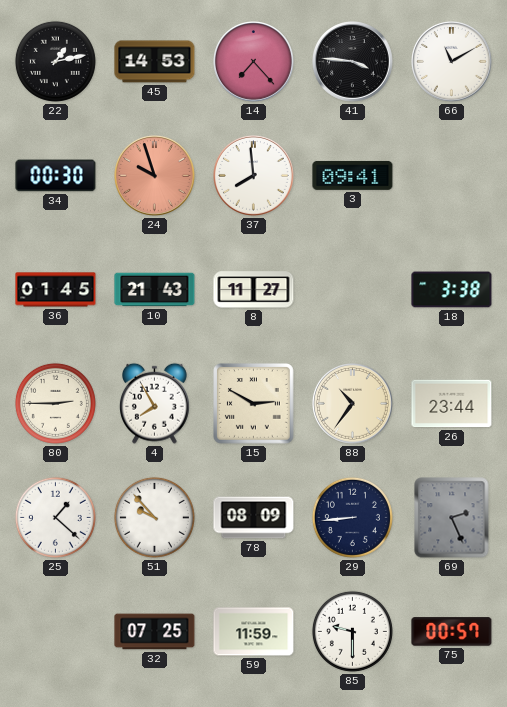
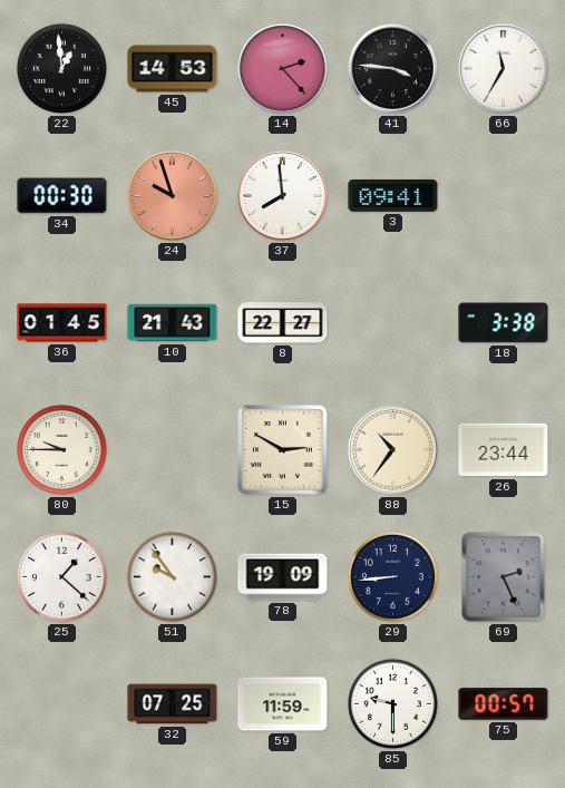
22: 1:13 -> 12:59 (61, 68)
14: 7:23 -> 2:23 (283, 69)
66: 11:10 -> 11:35 (504, 69)
8: 11:27 -> 22:27 (283, 323)
80: 2:45 -> 9:45 (61, 449)
4: 7:55 -> none (154, 403)
51: 9:53 -> 9:54 (172, 576)
78: 08:09 -> 19:09 (283, 577)
